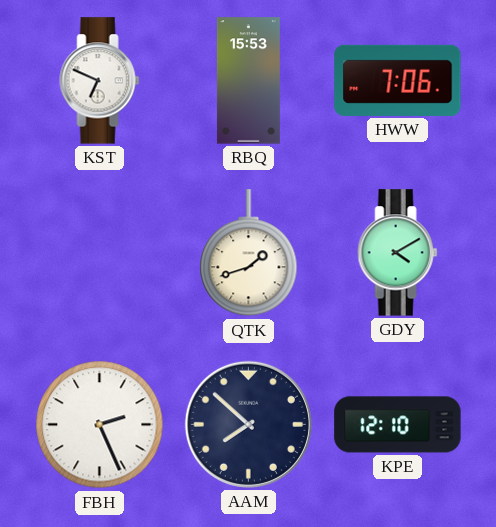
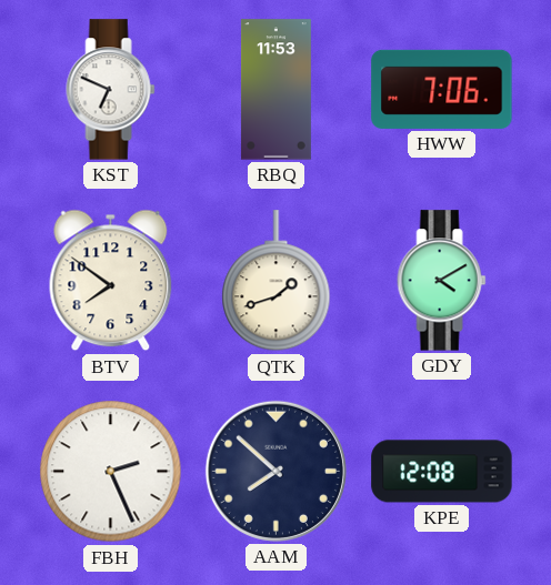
RBQ: 15:53 -> 11:53 (275, 90)
BTV: none -> 7:51 (111, 281)
KPE: 12:10 -> 12:08 (442, 472)
